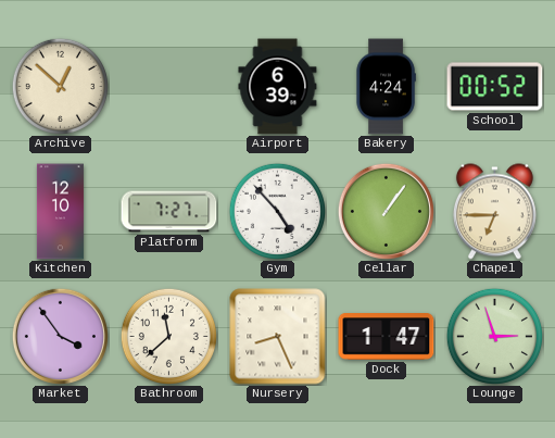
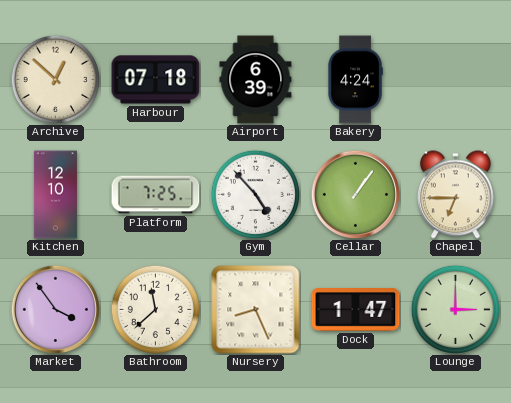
Harbour: none -> 07:18 (156, 80)
School: 00:52 -> none (495, 87)
Platform: 7:27 -> 7:25 (156, 195)
Lounge: 2:57 -> 3:00 (455, 309)
